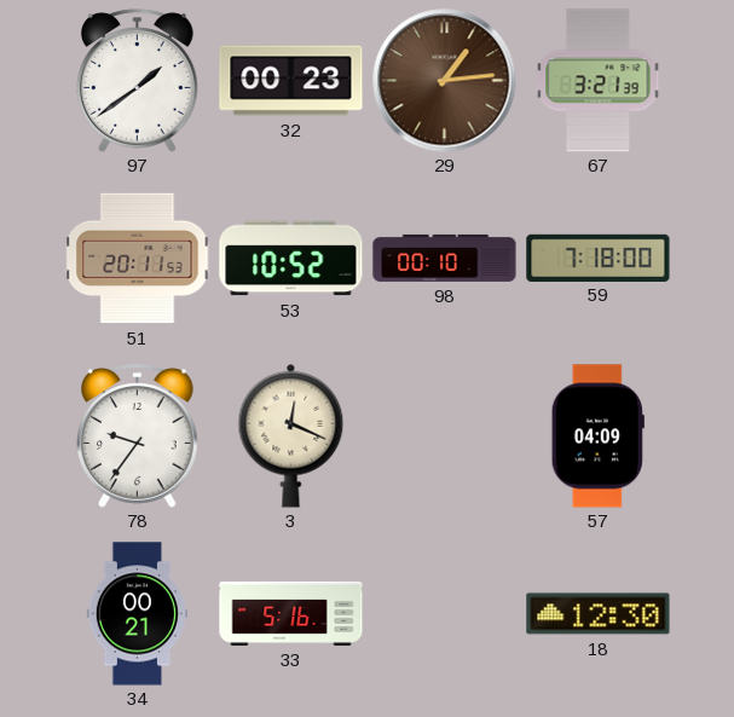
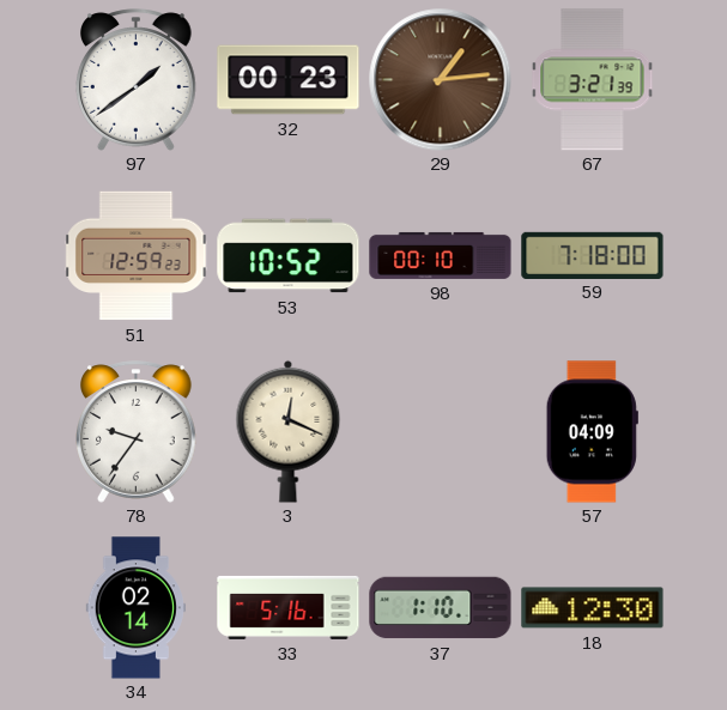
51: 20:11 -> 12:59 (137, 256)
34: 00:21 -> 02:14 (135, 608)
37: none -> 1:10 (441, 608)
